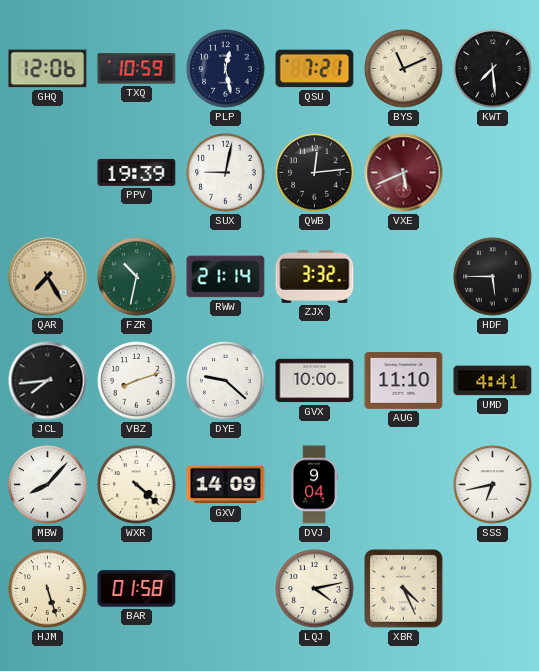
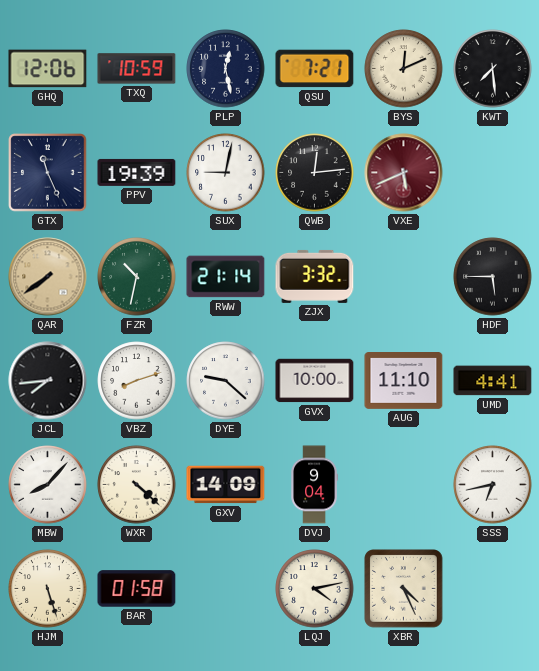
BYS: 11:11 -> 12:11 (404, 69)
GTX: none -> 11:26 (48, 173)
QAR: 7:25 -> 7:39 (48, 277)
